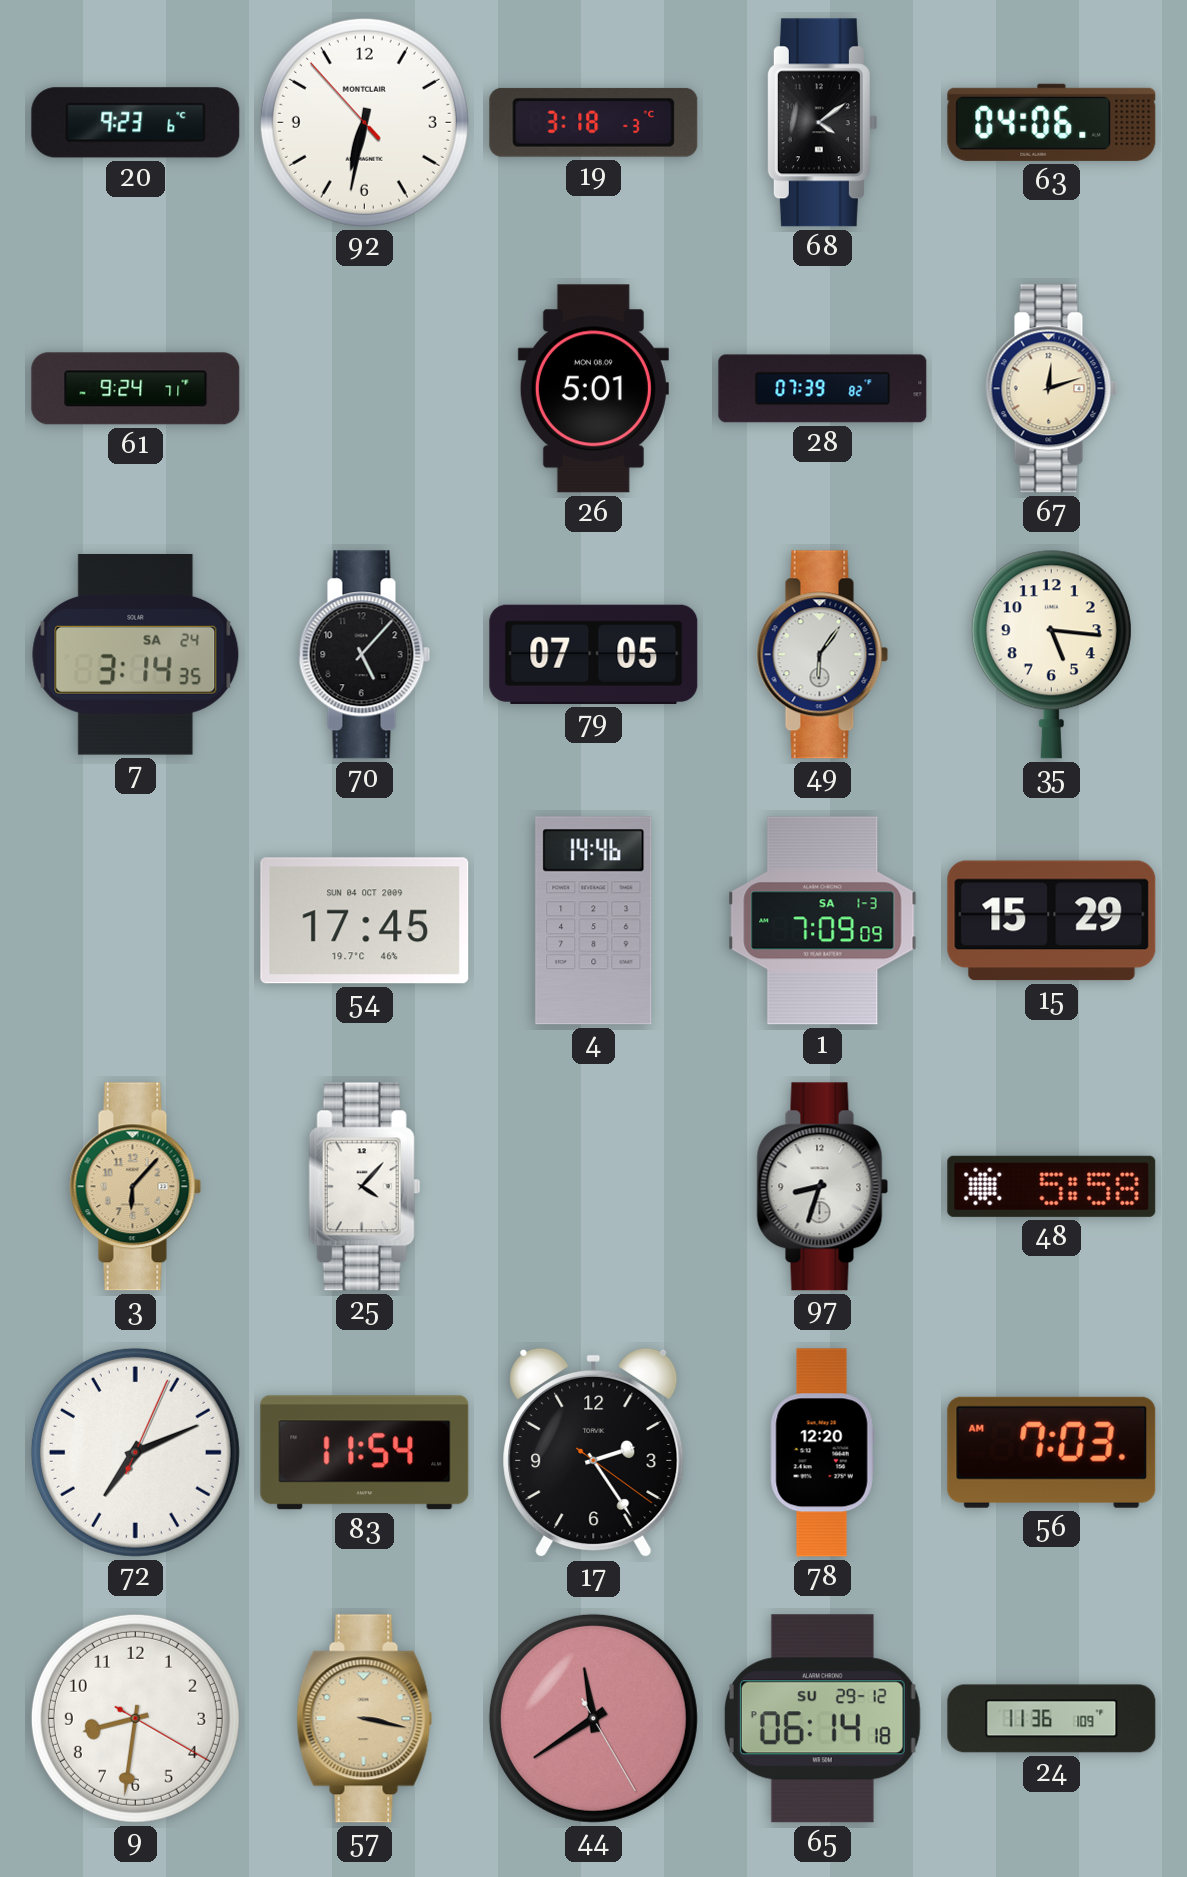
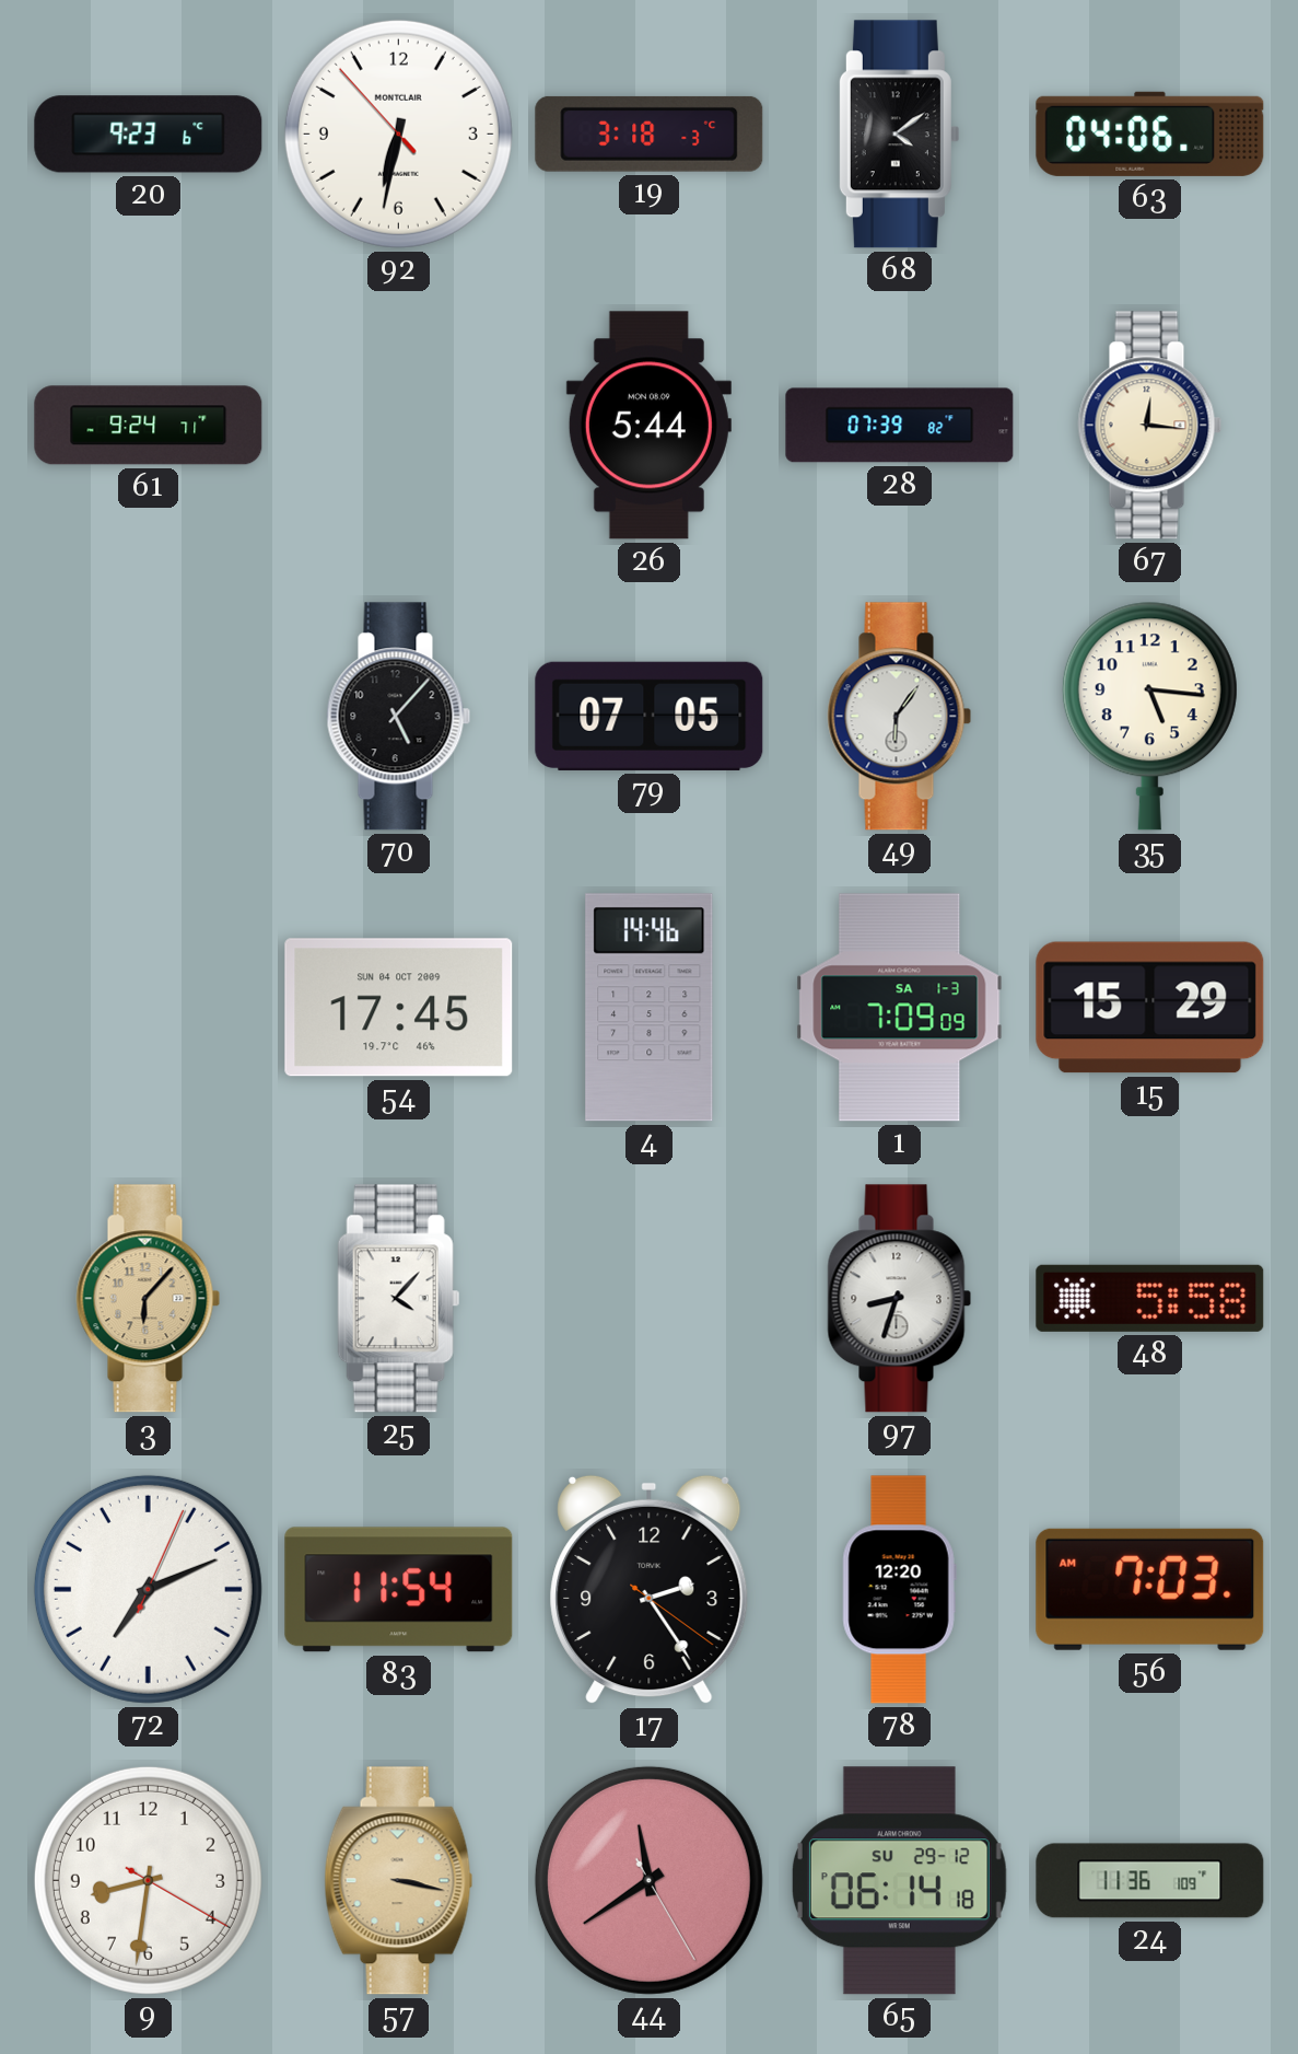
26: 5:01 -> 5:44 (648, 426)
67: 12:12 -> 12:16 (1150, 426)
7: 3:14 -> none (136, 655)
